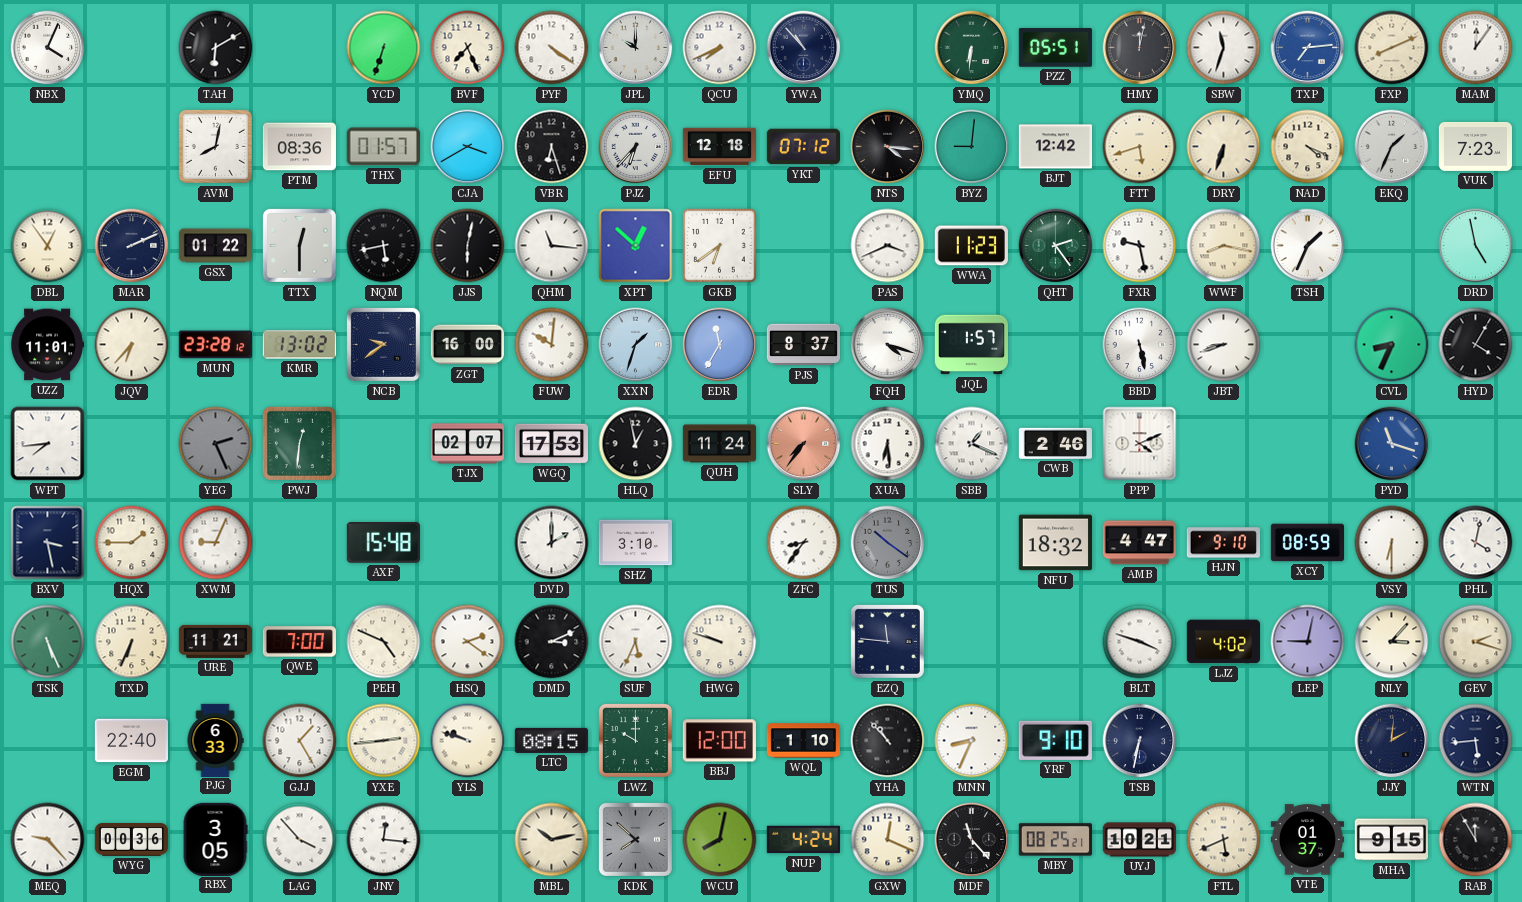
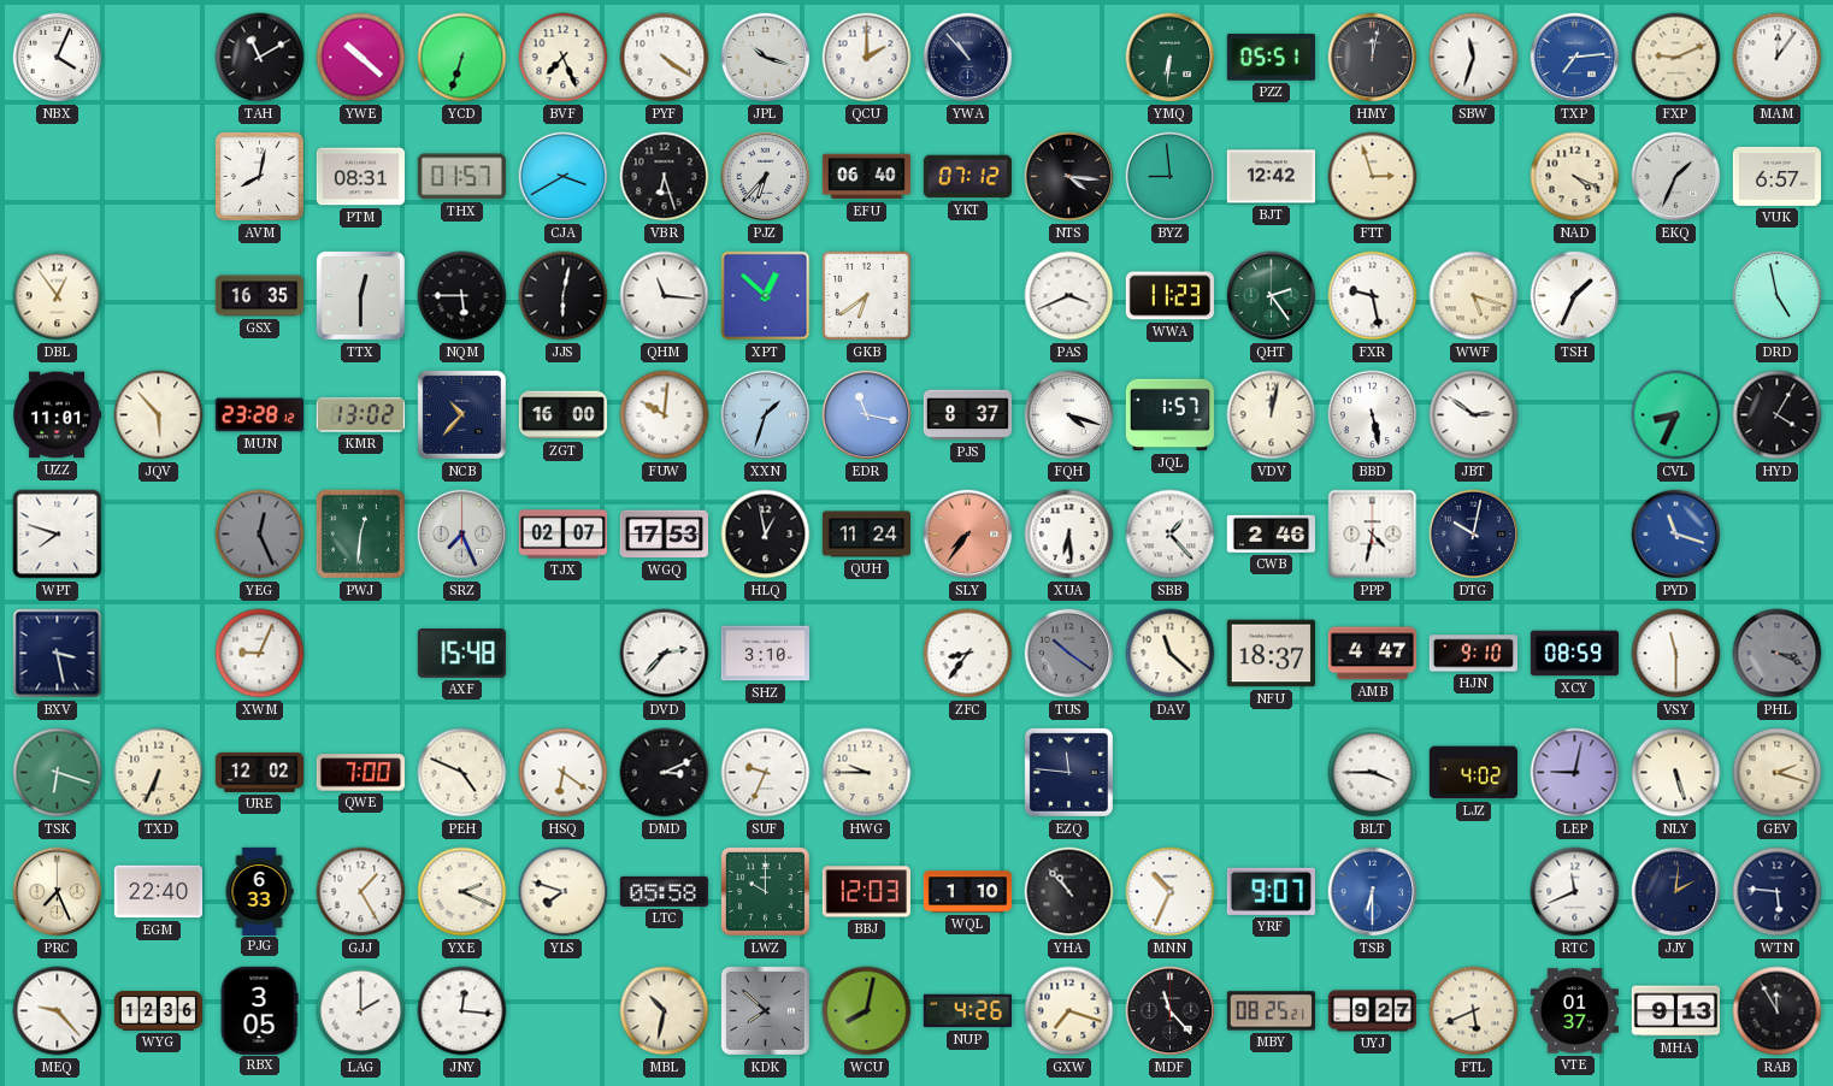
TAH: 6:10 -> 11:10 (260, 58)
YWE: none -> 10:22 (361, 58)
JPL: 10:00 -> 10:18 (766, 58)
QCU: 7:41 -> 2:00 (867, 58)
FXP: 8:11 -> 9:11 (1676, 58)
PTM: 08:36 -> 08:31 (360, 177)
EFU: 12:18 -> 06:40 (866, 177)
BYZ: 9:01 -> 8:59 (1171, 177)
FTT: 5:42 -> 2:57 (1373, 177)
DRY: 6:33 -> none (1224, 147)
VUK: 7:23 -> 6:57 (1776, 176)
MAR: 2:11 -> none (132, 246)
GSX: 01:22 -> 16:35 (259, 296)
NQM: 5:43 -> 5:45 (462, 296)
WWF: 8:17 -> 5:18 (1474, 296)
JQV: 6:37 -> 5:53 (159, 415)
NCB: 9:39 -> 10:37 (461, 414)
EDR: 11:35 -> 11:17 (867, 415)
VDV: none -> 12:02 (1272, 415)
JBT: 8:42 -> 2:51 (1474, 415)
WPT: 7:44 -> 7:48 (58, 535)
YEG: 2:26 -> 12:26 (260, 535)
SRZ: none -> 7:26 (462, 535)
SBB: 1:19 -> 1:23 (1171, 535)
PPP: 4:11 -> 4:32 (1373, 535)
DTG: none -> 10:02 (1474, 535)
HQX: 1:45 -> none (132, 543)
DVD: 2:00 -> 2:37 (665, 654)
DAV: none -> 11:22 (1171, 654)
NFU: 18:32 -> 18:37 (1271, 654)
VSY: 6:30 -> 11:30 (1676, 654)
PHL: 4:02 -> 3:19 (1778, 654)
PHL dial: white -> grey (1778, 654)
TSK: 5:26 -> 6:18 (58, 773)
URE: 11:21 -> 12:02 (259, 772)
HSQ: 2:21 -> 6:21 (564, 773)
SUF: 5:34 -> 9:34 (766, 773)
HWG: 9:48 -> 9:45 (867, 773)
BLT: 3:48 -> 3:45 (1373, 773)
NLY: 3:07 -> 5:27 (1676, 773)
PRC: none -> 7:26 (58, 892)
YXE: 2:44 -> 2:19 (462, 892)
YLS: 9:48 -> 7:48 (564, 892)
LTC: 08:15 -> 05:58 (664, 891)
BBJ: 12:00 -> 12:03 (866, 892)
MNN: 8:34 -> 10:34 (1171, 892)
YRF: 9:10 -> 9:07 (1271, 891)
TSB: 6:32 -> 6:30 (1373, 892)
TSB dial: navy -> blue (1373, 892)
RTC: none -> 11:41 (1575, 892)
WTN: 5:44 -> 5:46 (1778, 892)
WYG: 00:36 -> 12:36 (158, 1011)
LAG: 3:53 -> 2:00 (361, 1011)
MBL: 10:13 -> 10:32 (665, 1011)
NUP: 4:24 -> 4:26 (967, 1011)
GXW: 12:19 -> 7:18 (1069, 1011)
UYJ: 10:21 -> 9:27 (1372, 1011)
MHA: 9:15 -> 9:13 (1675, 1011)
